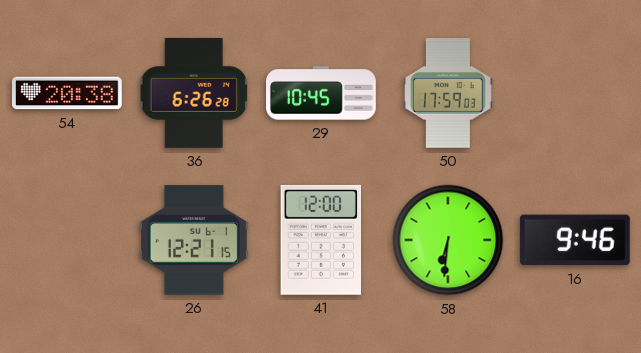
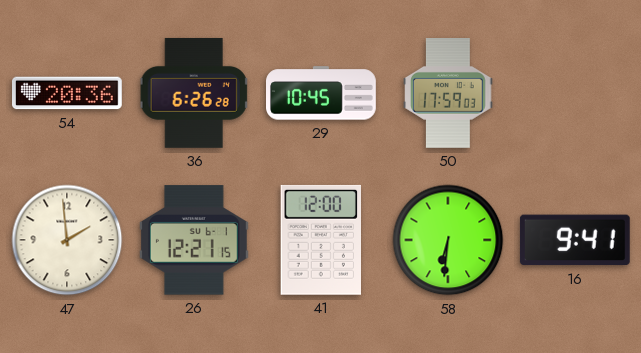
54: 20:38 -> 20:36 (68, 93)
47: none -> 1:59 (67, 240)
16: 9:46 -> 9:41 (575, 240)
